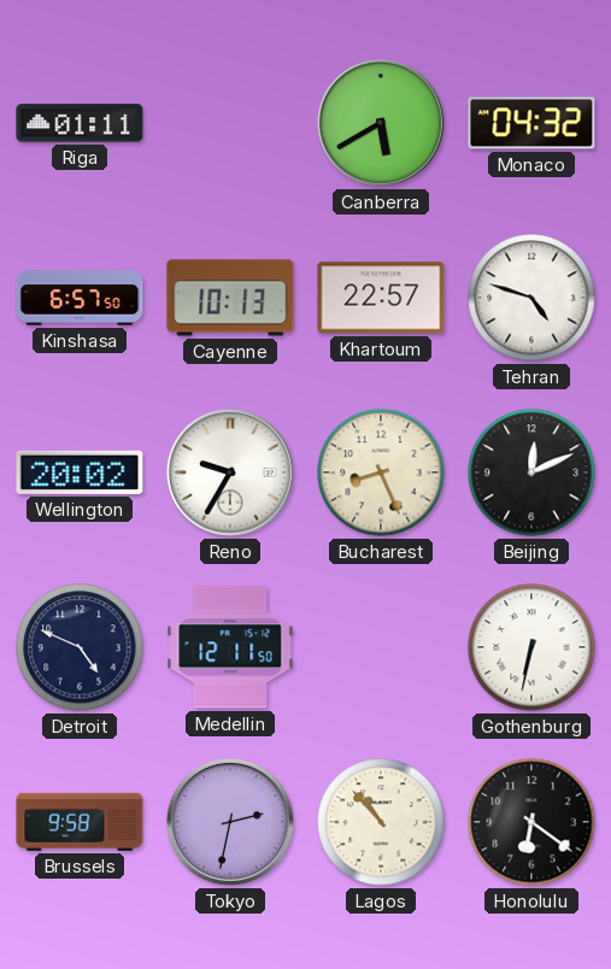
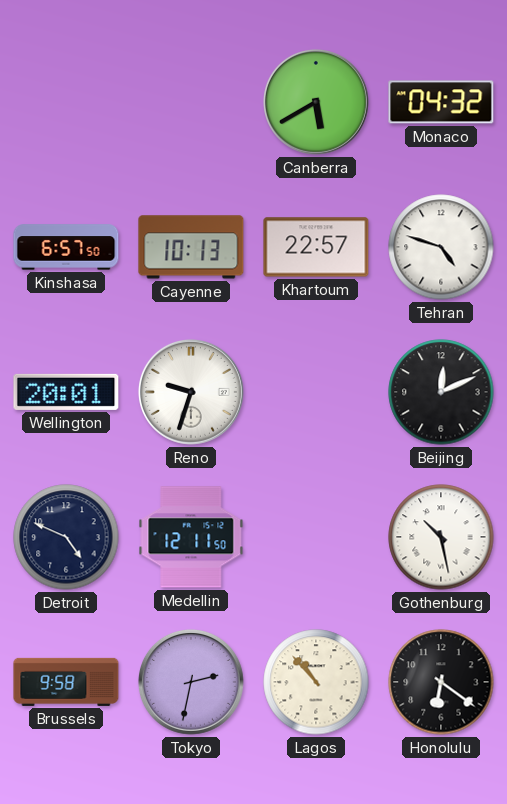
Riga: 01:11 -> none (80, 123)
Wellington: 20:02 -> 20:01 (66, 392)
Reno: 9:35 -> 9:33 (191, 392)
Bucharest: 8:26 -> none (381, 472)
Gothenburg: 6:32 -> 10:28 (441, 537)
